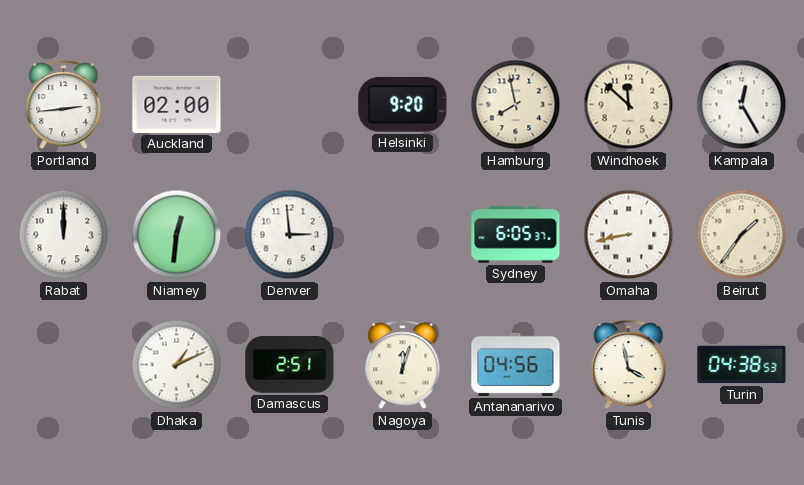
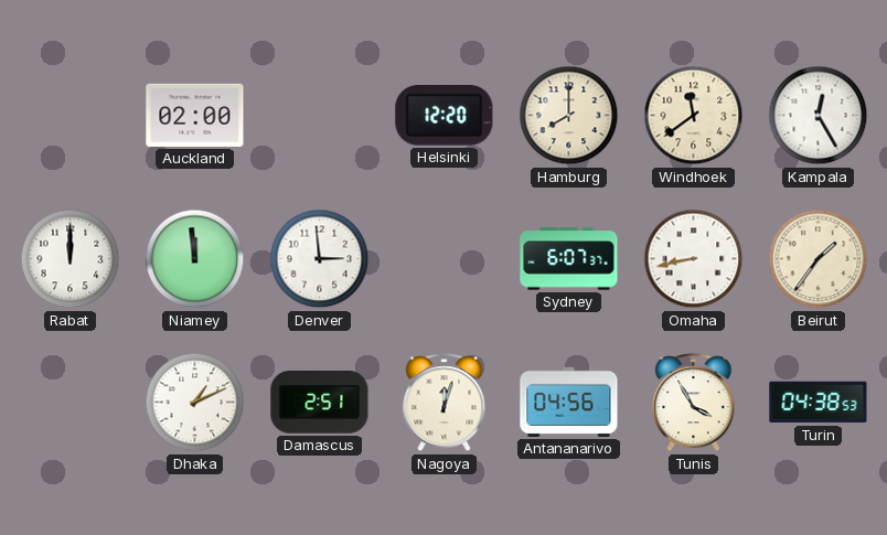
Portland: 2:44 -> none (64, 105)
Helsinki: 9:20 -> 12:20 (445, 116)
Hamburg: 7:58 -> 8:00 (569, 116)
Windhoek: 11:52 -> 11:39 (694, 116)
Niamey: 12:31 -> 11:59 (195, 259)
Sydney: 6:05 -> 6:07 (569, 259)
Tunis: 3:58 -> 3:55 (694, 403)
